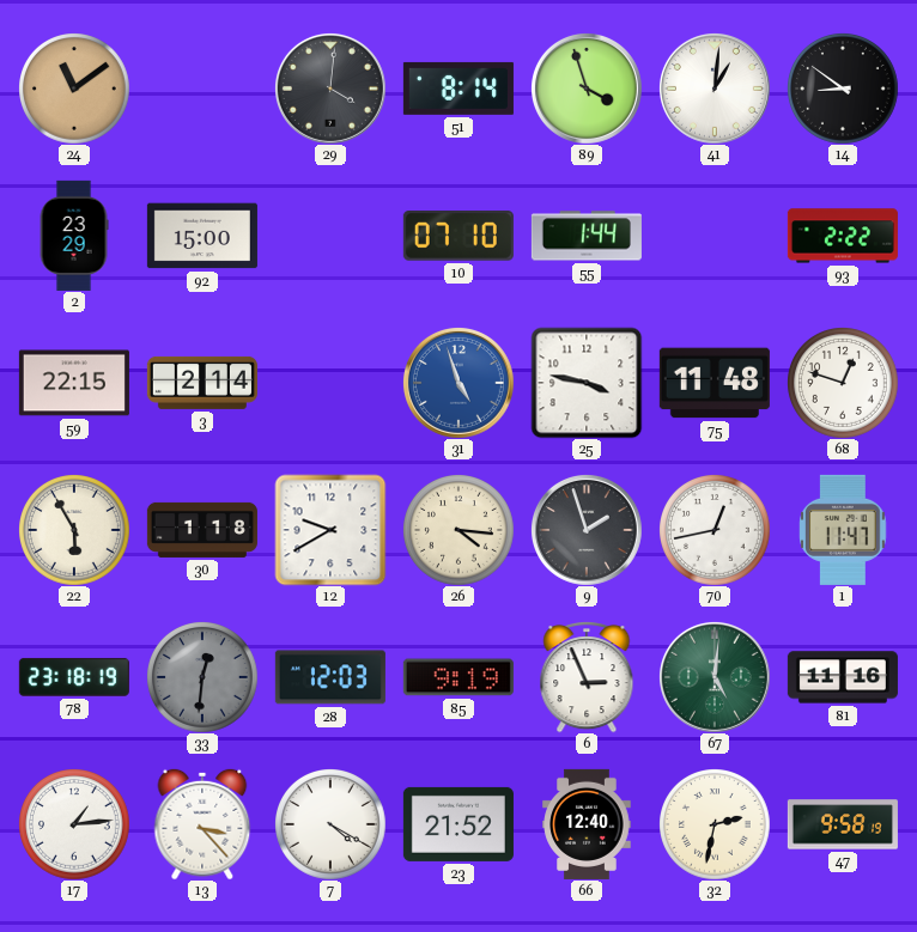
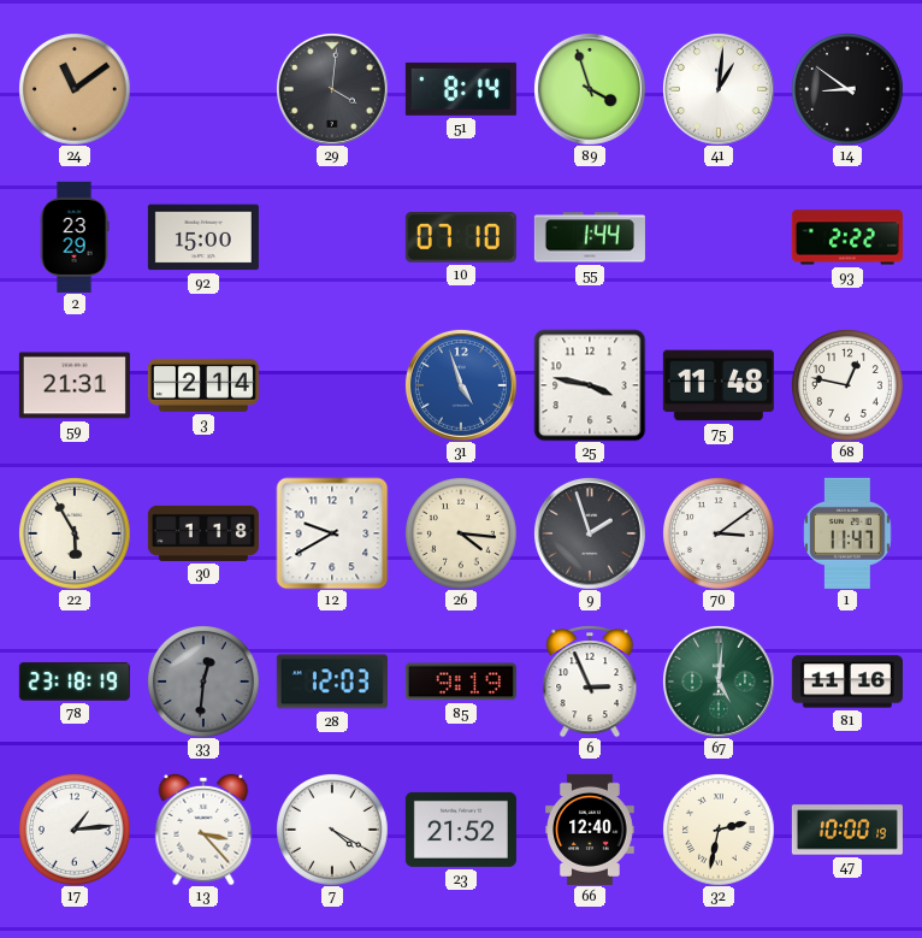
59: 22:15 -> 21:31 (75, 385)
68: 12:48 -> 12:47 (847, 385)
70: 12:43 -> 3:09 (719, 533)
47: 9:58 -> 10:00 (847, 830)
